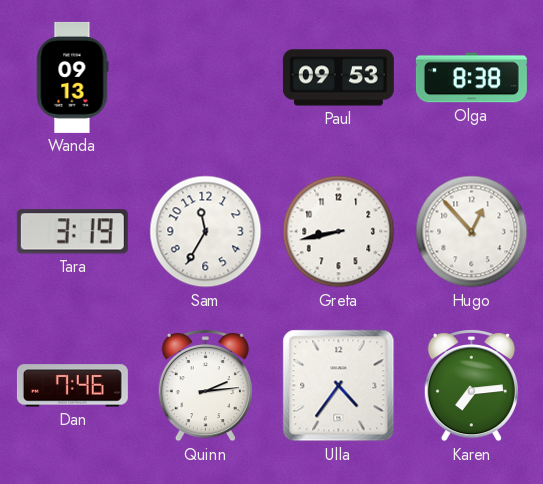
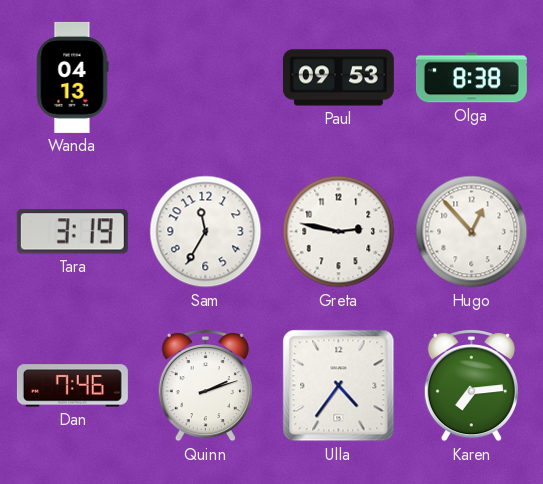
Wanda: 09:13 -> 04:13 (72, 77)
Greta: 8:43 -> 2:47 (339, 232)
Quinn: 2:14 -> 2:12 (205, 386)
